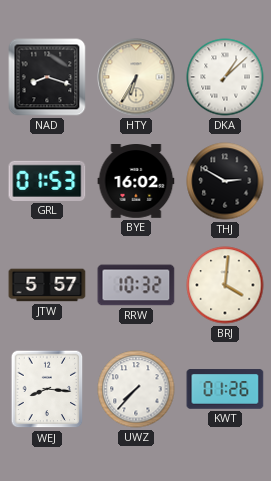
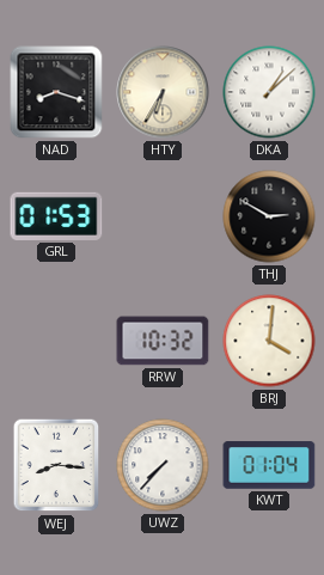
BYE: 16:02 -> none (136, 182)
JTW: 5:57 -> none (47, 285)
KWT: 01:26 -> 01:04 (269, 465)
